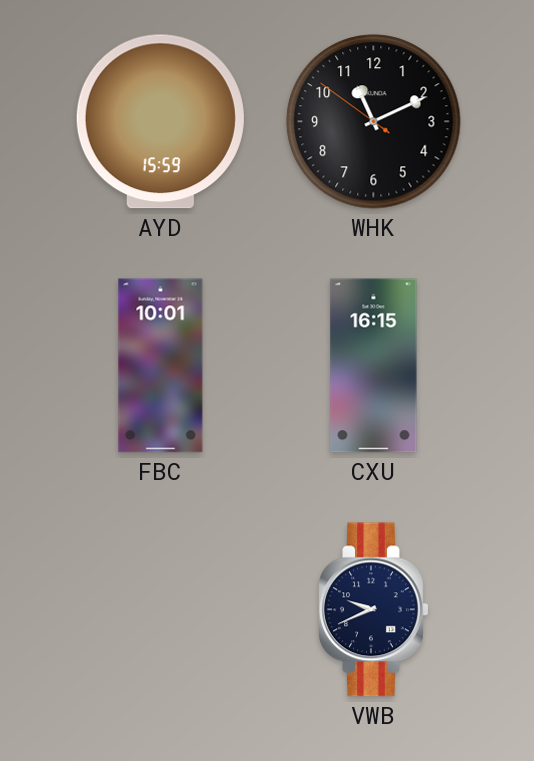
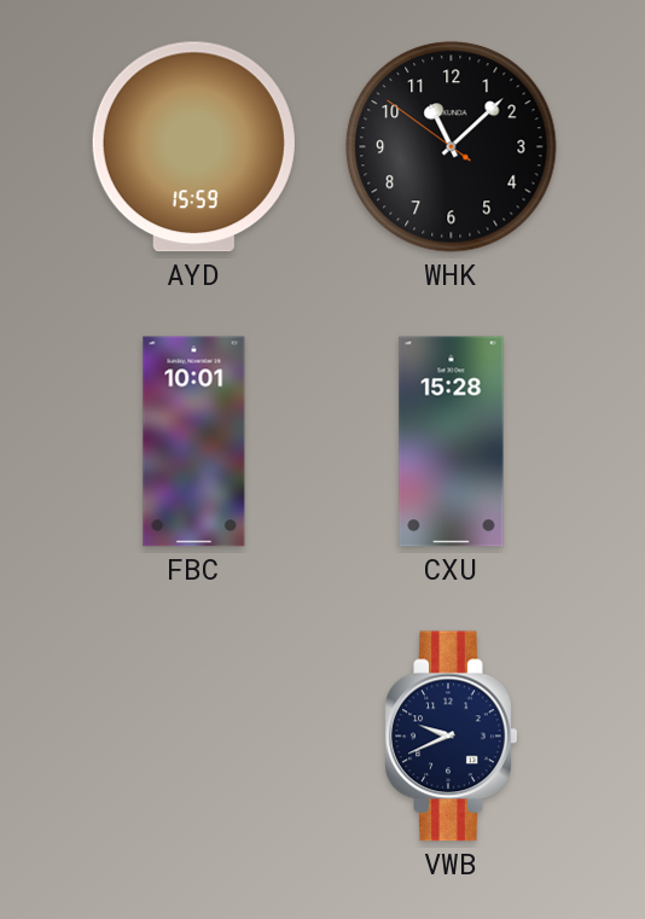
WHK: 11:10 -> 11:07 (452, 147)
CXU: 16:15 -> 15:28 (452, 442)
